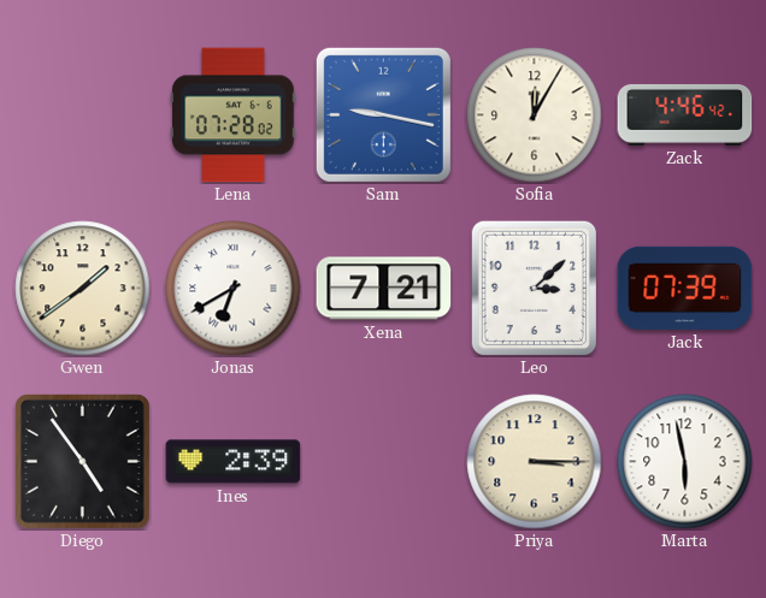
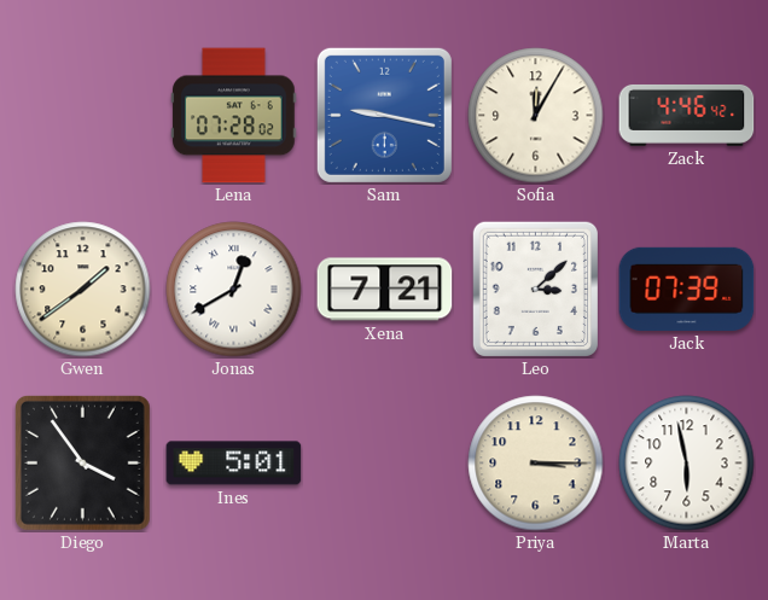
Jonas: 6:40 -> 12:40 (234, 290)
Diego: 4:54 -> 3:54 (82, 462)
Ines: 2:39 -> 5:01 (234, 464)
